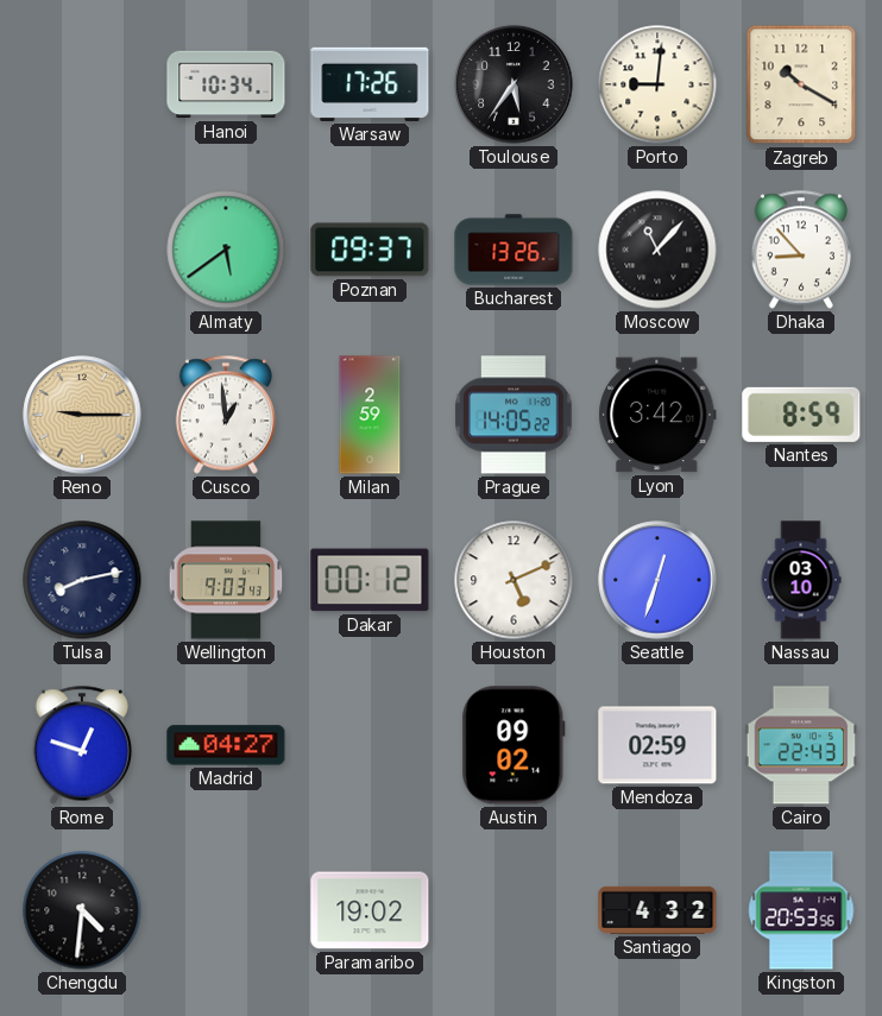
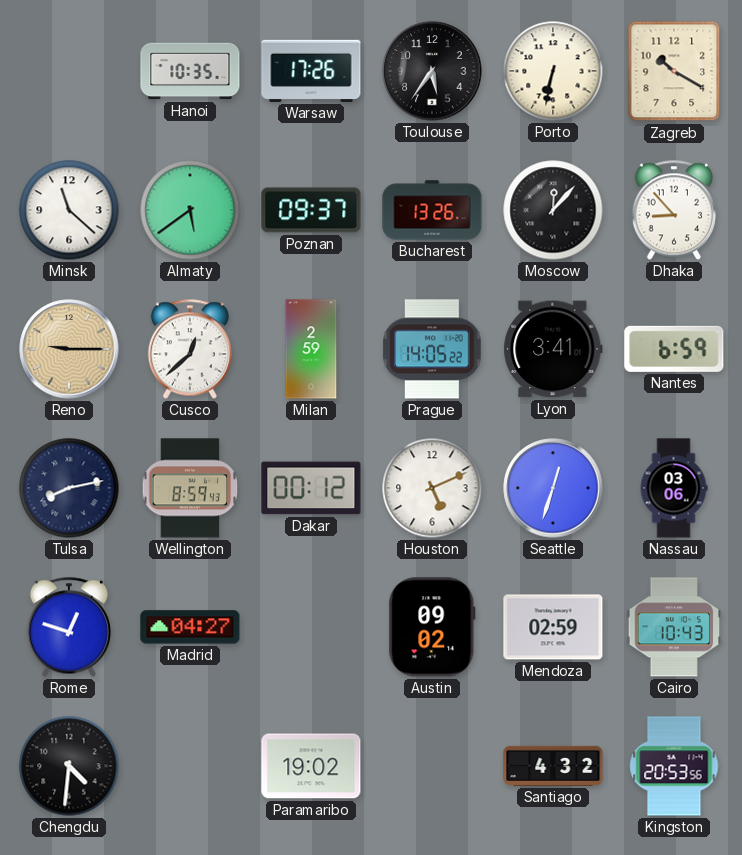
Hanoi: 10:34 -> 10:35 (190, 71)
Porto: 9:01 -> 6:32 (553, 71)
Minsk: none -> 11:22 (69, 210)
Moscow: 11:07 -> 12:07 (553, 210)
Cusco: 12:59 -> 12:38 (190, 349)
Lyon: 3:42 -> 3:41 (553, 349)
Nantes: 8:59 -> 6:59 (674, 349)
Wellington: 9:03 -> 8:59 (190, 488)
Nassau: 03:10 -> 03:06 (674, 488)
Cairo: 22:43 -> 10:43 (674, 627)
